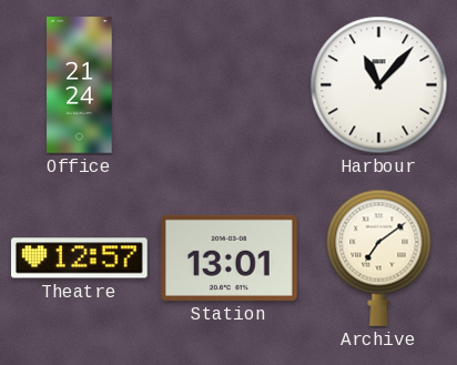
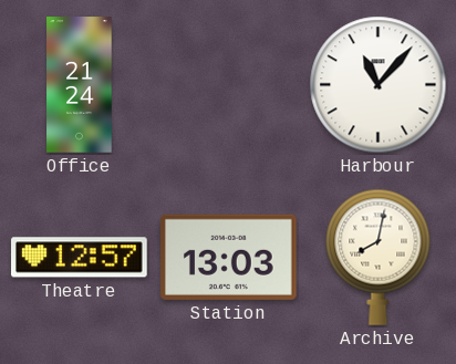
Station: 13:01 -> 13:03 (229, 257)
Archive: 7:09 -> 8:02 (379, 257)
